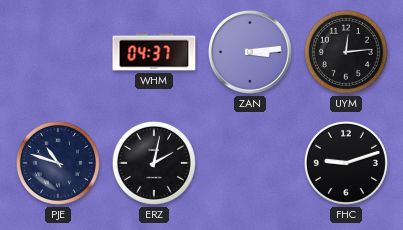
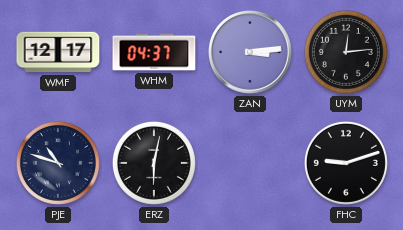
WMF: none -> 12:17 (58, 52)
ERZ: 2:02 -> 6:02 (154, 163)
